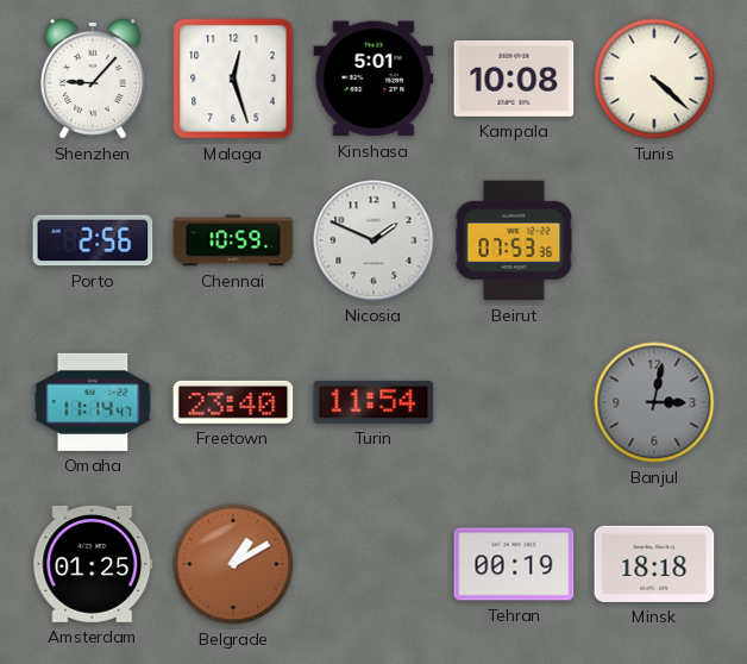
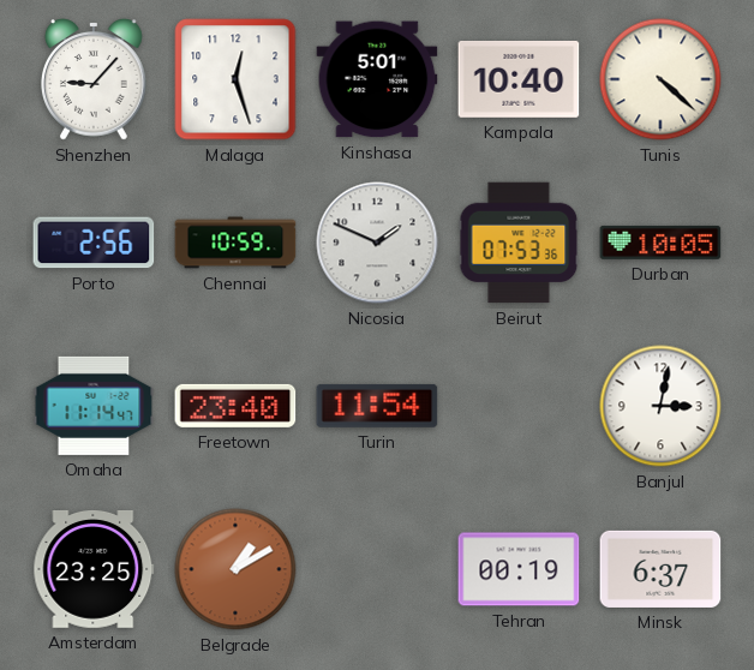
Kampala: 10:08 -> 10:40 (519, 79)
Durban: none -> 10:05 (660, 243)
Banjul dial: grey -> white (660, 406)
Amsterdam: 01:25 -> 23:25 (94, 569)
Minsk: 18:18 -> 6:37 (660, 569)
